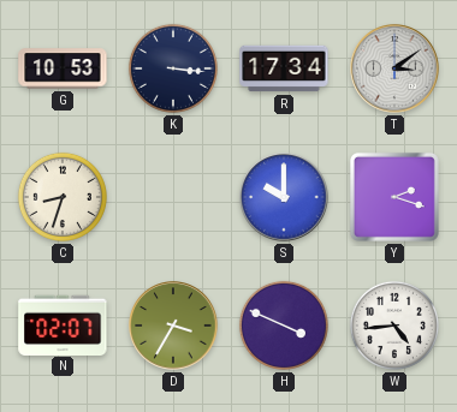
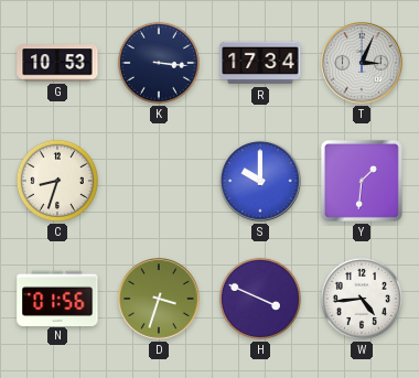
T: 3:09 -> 3:04 (362, 63)
Y: 2:18 -> 1:31 (362, 181)
N: 02:07 -> 01:56 (57, 298)
D: 3:35 -> 3:33 (159, 299)
